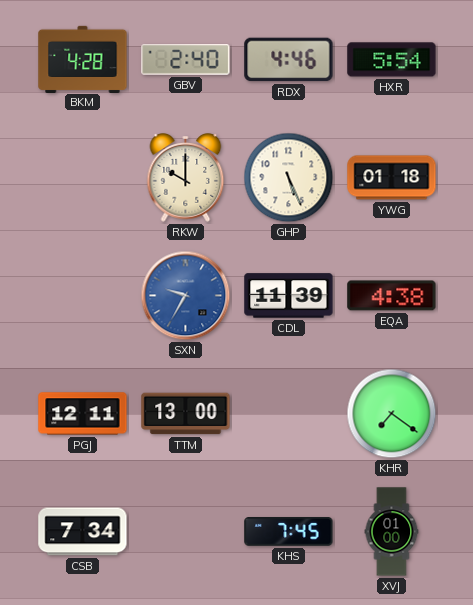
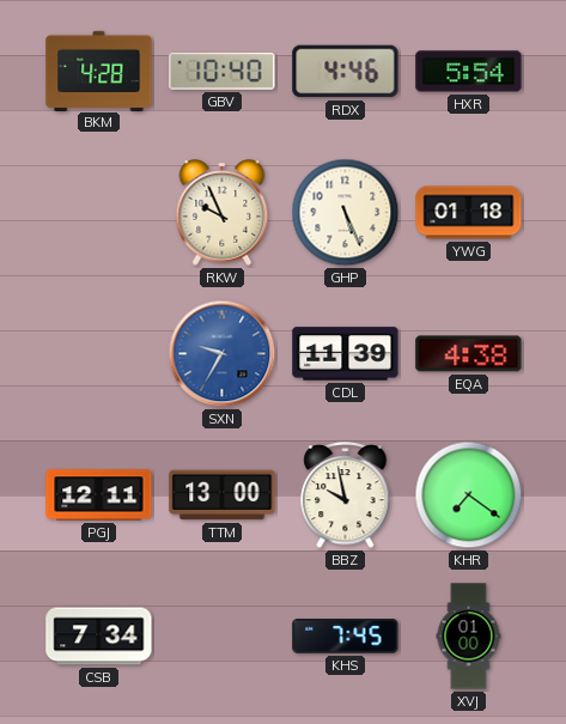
GBV: 2:40 -> 10:40 (223, 72)
RKW: 10:00 -> 9:56 (223, 213)
BBZ: none -> 9:58 (346, 497)
